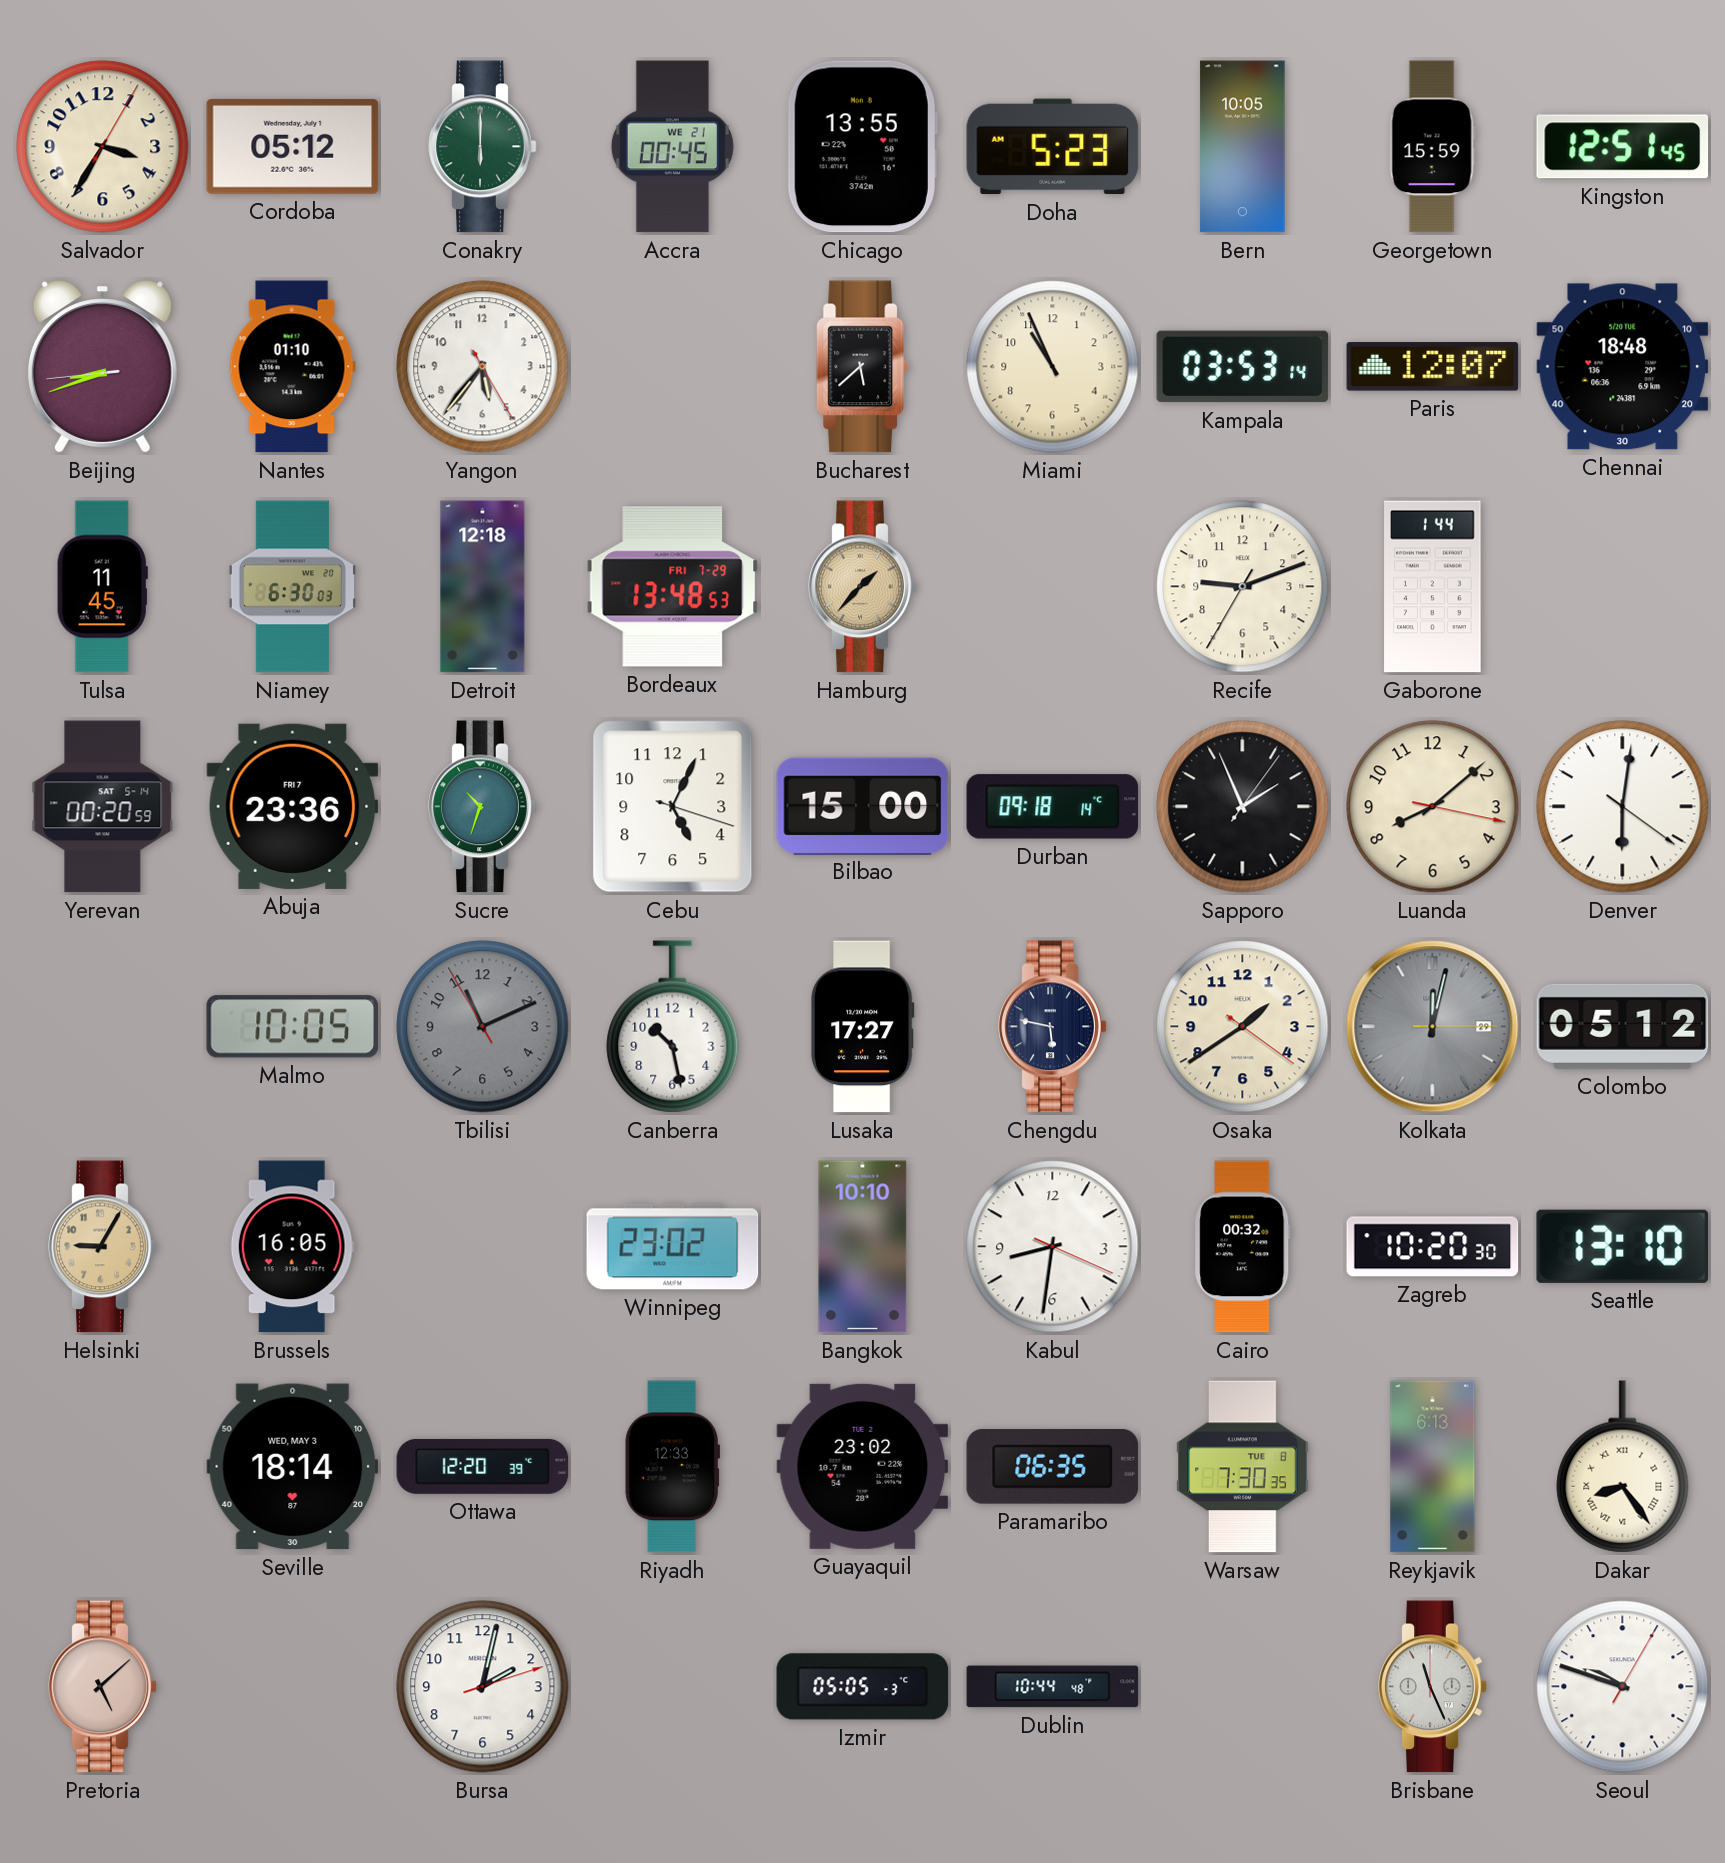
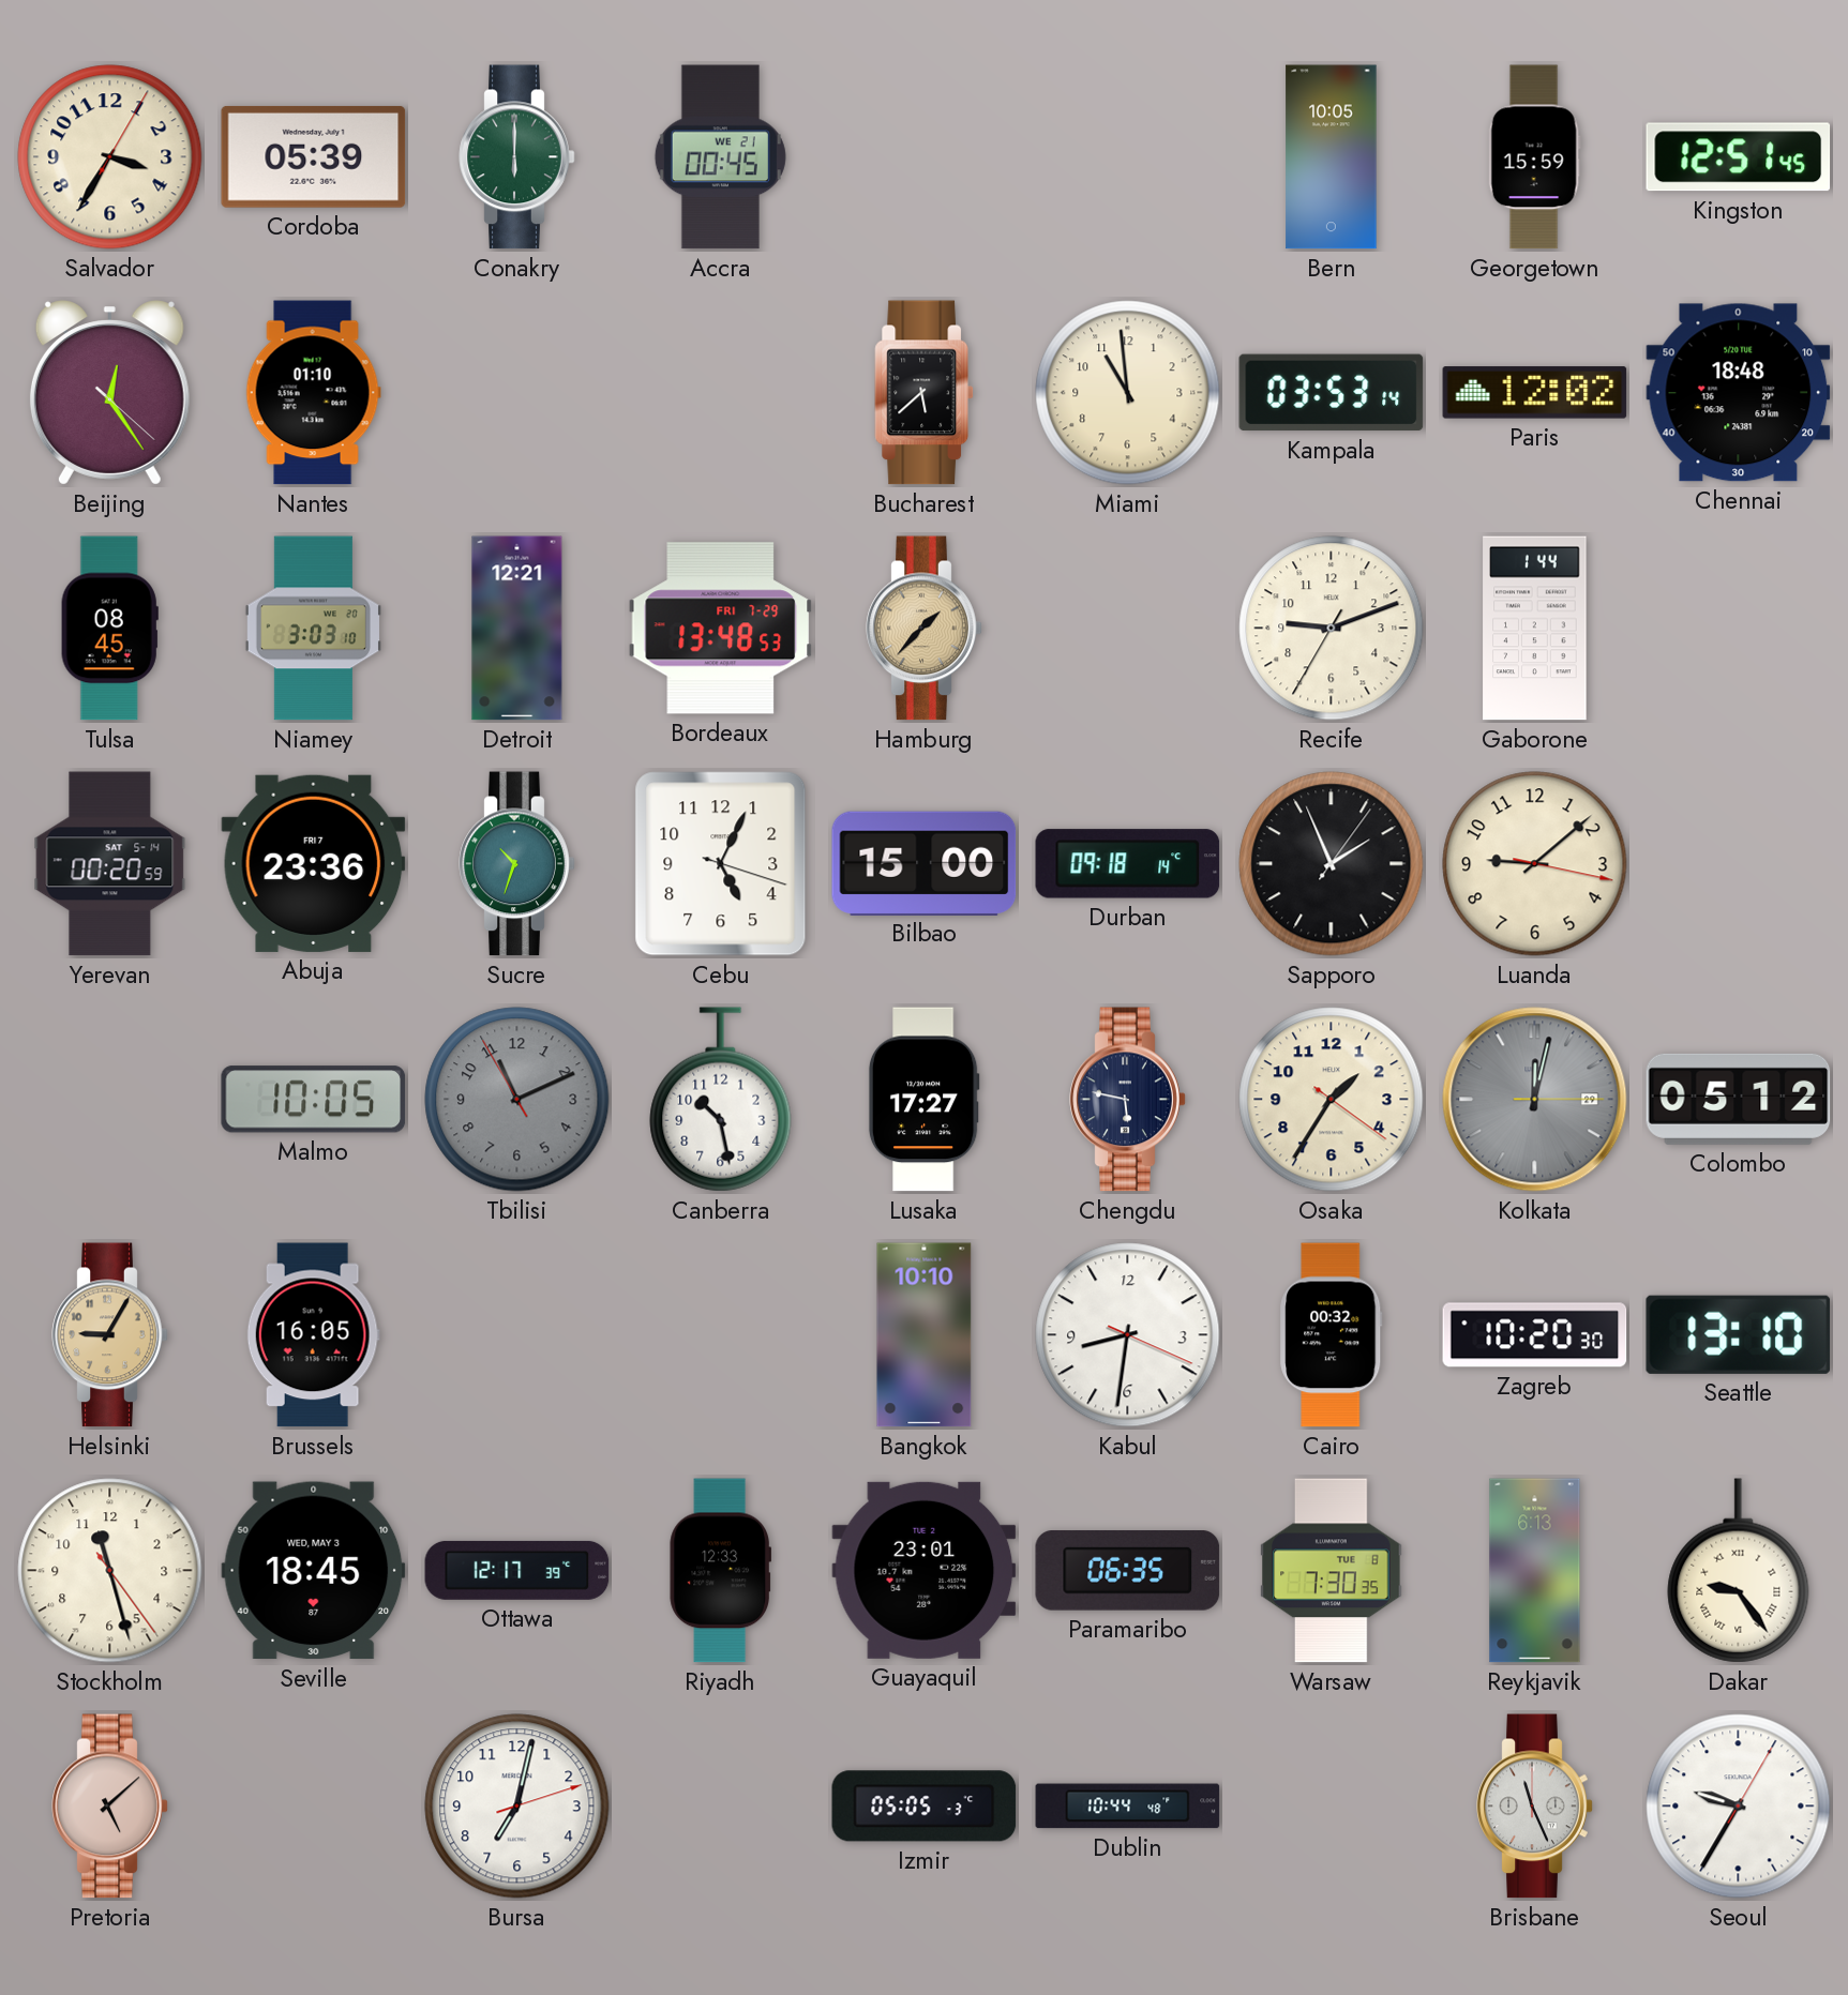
Cordoba: 05:12 -> 05:39 (314, 156)
Chicago: 13:55 -> none (862, 147)
Doha: 5:23 -> none (1053, 147)
Beijing: 8:41 -> 12:24 (109, 393)
Yangon: 5:36 -> none (483, 367)
Miami: 10:56 -> 10:59 (1128, 393)
Paris: 12:07 -> 12:02 (1535, 393)
Tulsa: 11:45 -> 08:45 (109, 629)
Niamey: 6:30 -> 3:03 (313, 629)
Detroit: 12:18 -> 12:21 (517, 629)
Luanda: 8:08 -> 9:08 (1535, 864)
Denver: 6:01 -> none (1623, 807)
Osaka: 1:39 -> 1:35 (1332, 1100)
Winnipeg: 23:02 -> none (673, 1247)
Stockholm: none -> 11:27 (110, 1571)
Seville: 18:14 -> 18:45 (314, 1571)
Ottawa: 12:20 -> 12:17 (517, 1570)
Guayaquil: 23:02 -> 23:01 (925, 1570)
Dakar: 8:24 -> 9:24 (1739, 1571)
Bursa: 2:02 -> 7:02 (517, 1807)
Seoul: 9:48 -> 9:35 (1739, 1807)
